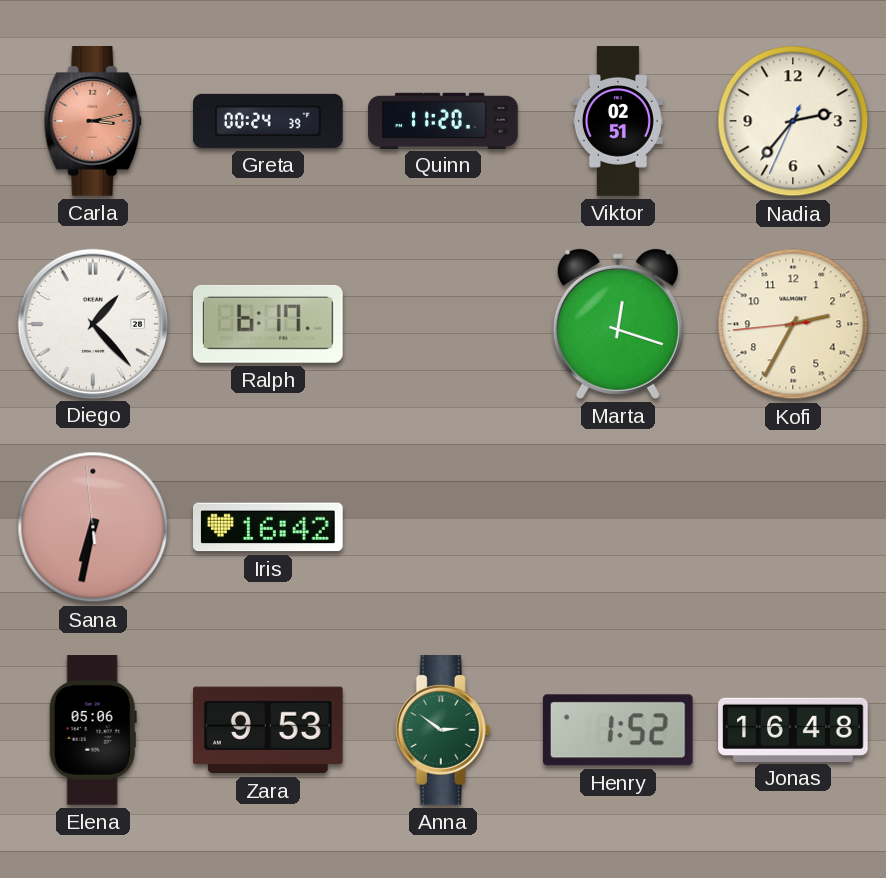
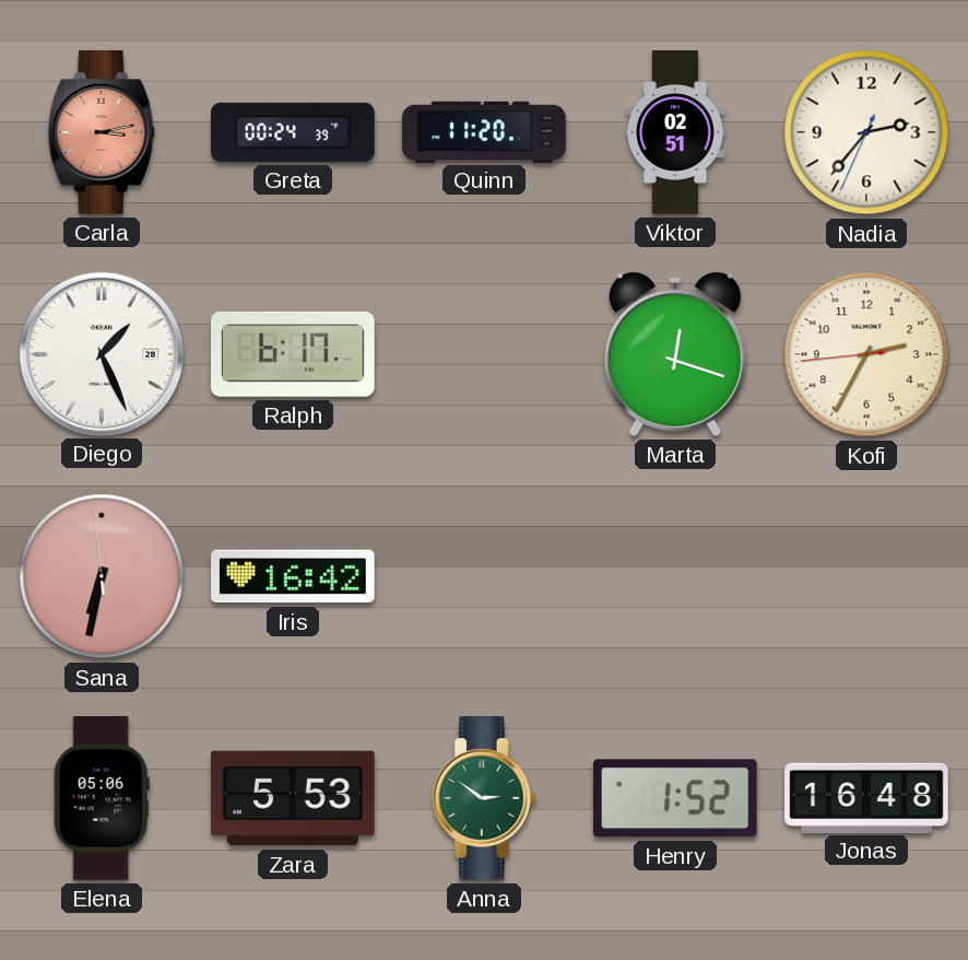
Diego: 1:23 -> 1:26 (101, 353)
Zara: 9:53 -> 5:53 (294, 798)
